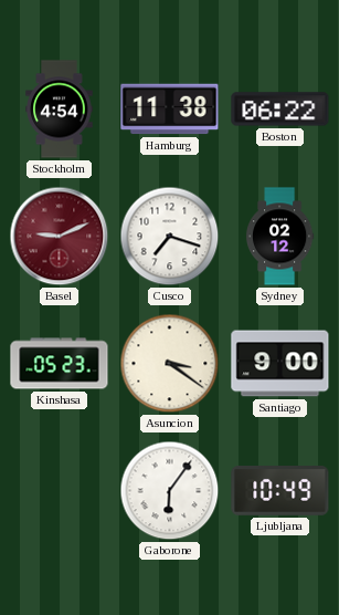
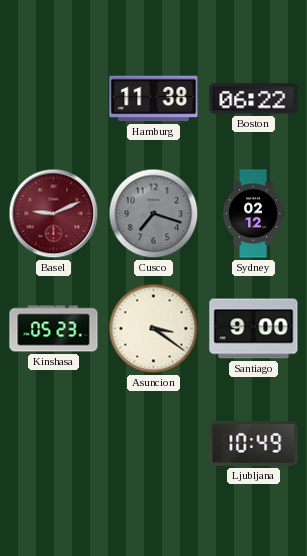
Stockholm: 4:54 -> none (60, 110)
Cusco dial: white -> grey (154, 214)
Gaborone: 6:06 -> none (170, 491)
